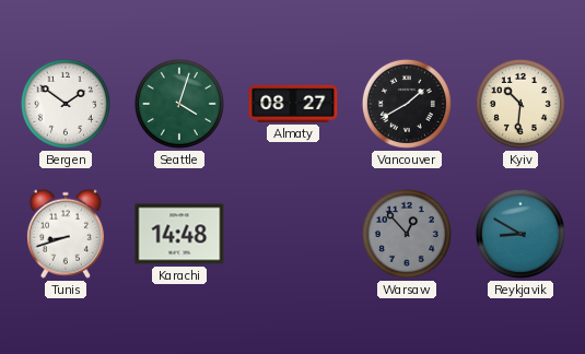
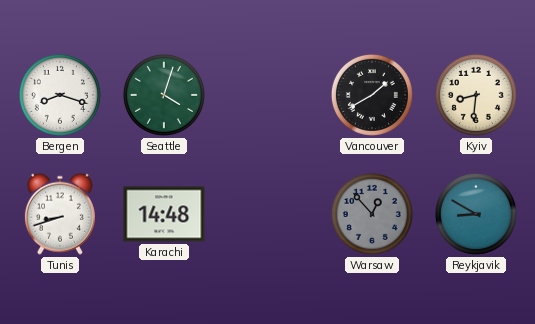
Bergen: 1:51 -> 8:18 (60, 95)
Almaty: 08:27 -> none (293, 104)
Kyiv: 10:31 -> 8:31 (476, 95)
